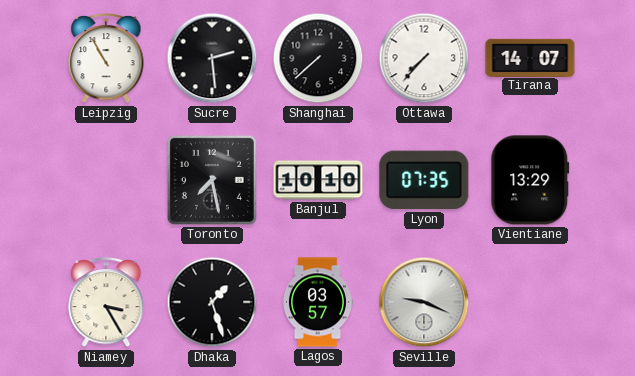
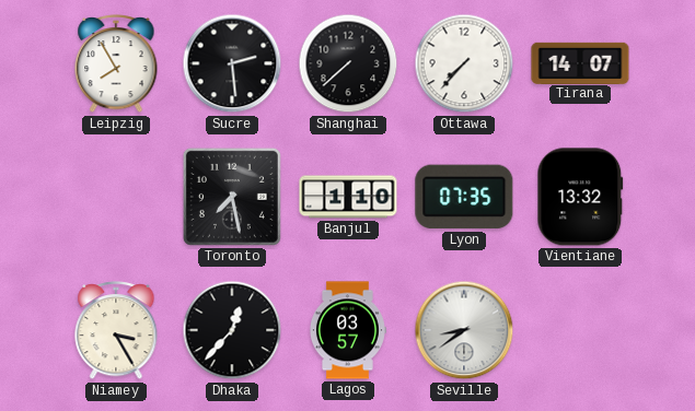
Leipzig: 10:55 -> 7:55 (116, 64)
Banjul: 10:10 -> 1:10 (348, 197)
Vientiane: 13:29 -> 13:32 (580, 197)
Dhaka: 1:27 -> 12:37 (232, 330)
Seville: 9:19 -> 8:39 (464, 330)
